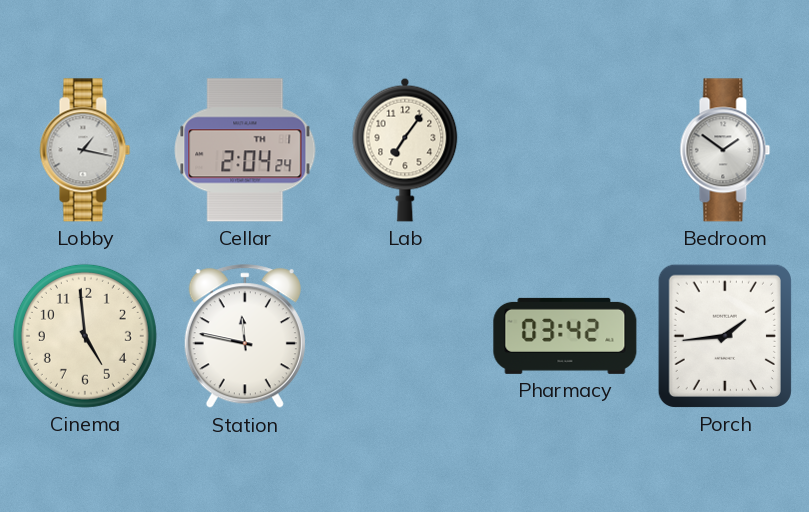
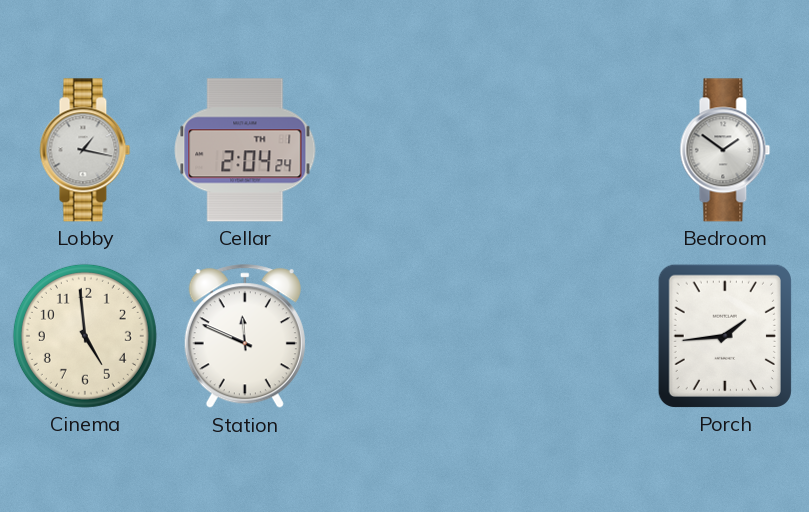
Lab: 7:06 -> none (405, 150)
Station: 11:47 -> 11:49 (245, 337)
Pharmacy: 03:42 -> none (565, 336)
